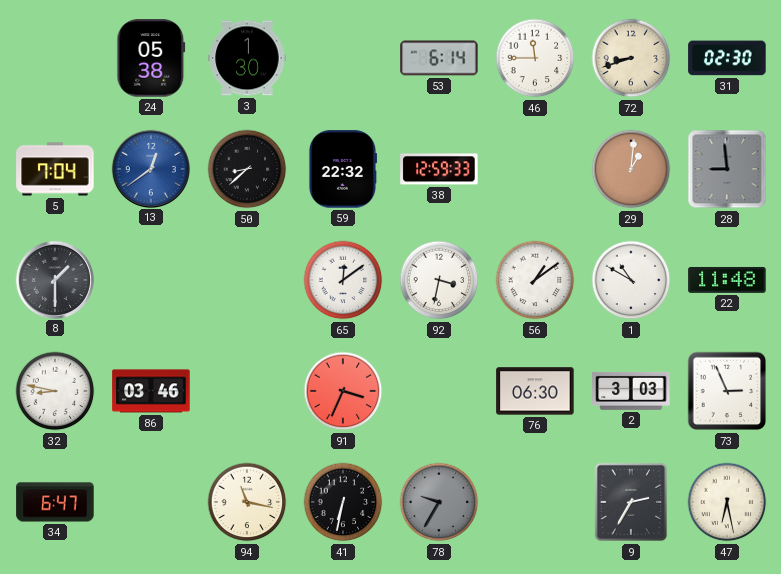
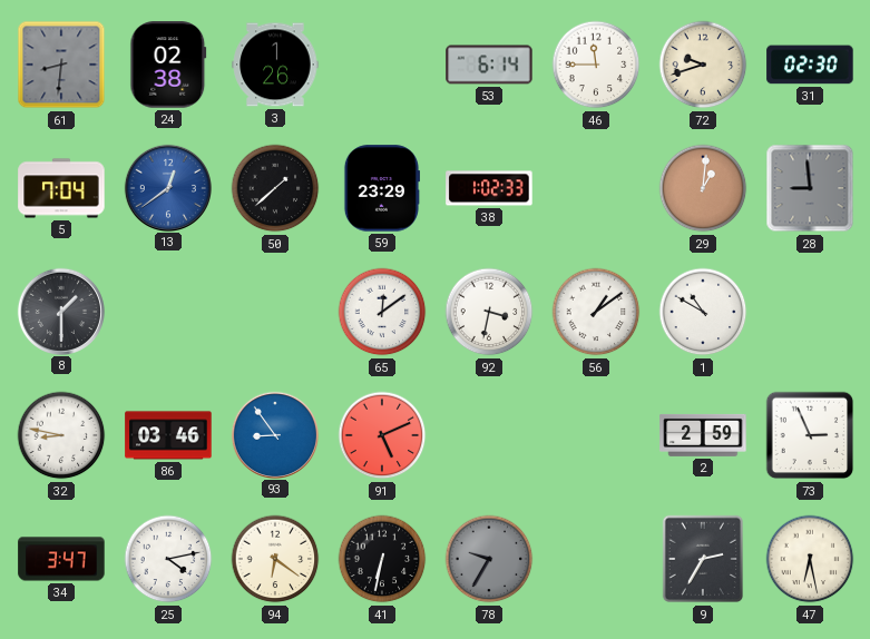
61: none -> 8:31 (61, 65)
24: 05:38 -> 02:38 (168, 65)
3: 1:30 -> 1:26 (275, 65)
72: 8:42 -> 9:42 (703, 65)
50: 8:38 -> 1:38 (275, 188)
59: 22:32 -> 23:29 (381, 188)
38: 12:59 -> 1:02 (489, 188)
22: 11:48 -> none (727, 280)
93: none -> 8:54 (274, 434)
91: 3:34 -> 5:11 (382, 435)
76: 06:30 -> none (535, 391)
2: 3:03 -> 2:59 (703, 435)
34: 6:47 -> 3:47 (61, 559)
25: none -> 4:13 (168, 559)
94: 11:17 -> 6:21 (275, 559)
